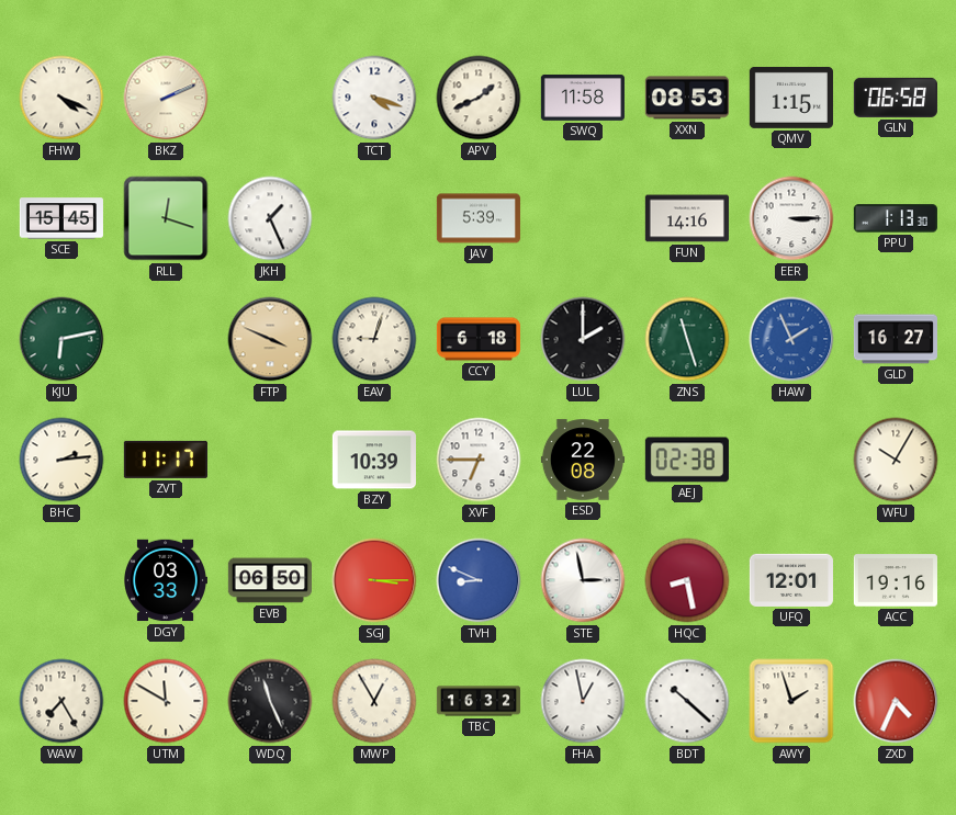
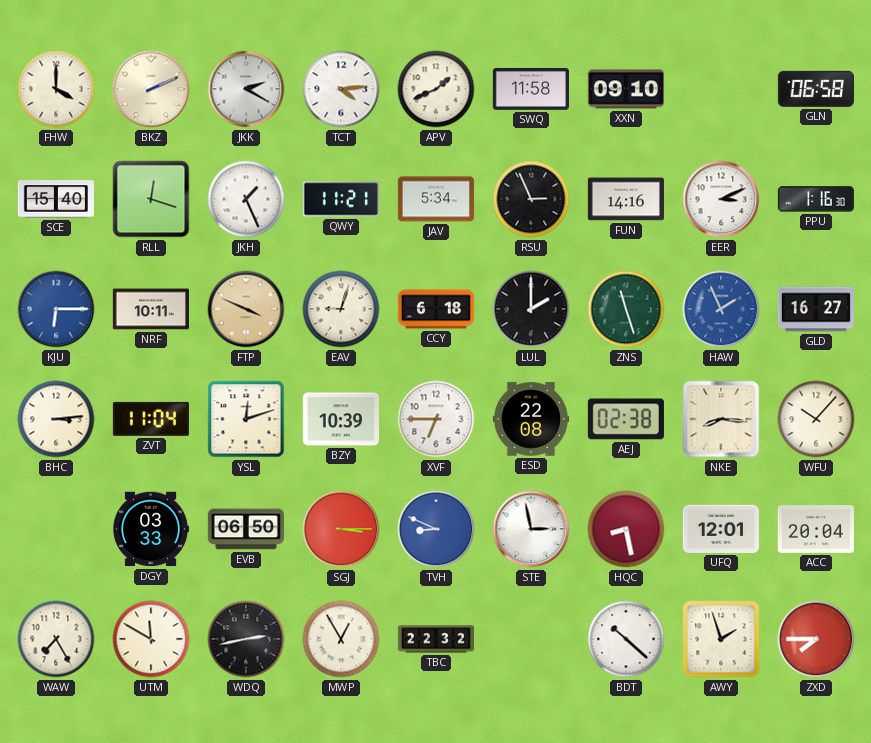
FHW: 4:19 -> 4:00 (56, 89)
JKK: none -> 2:20 (246, 89)
TCT: 4:18 -> 4:14 (341, 89)
XXN: 08:53 -> 09:10 (626, 89)
QMV: 1:15 -> none (791, 98)
SCE: 15:45 -> 15:40 (56, 199)
QWY: none -> 11:21 (341, 199)
JAV: 5:39 -> 5:34 (436, 199)
RSU: none -> 2:56 (531, 199)
EER: 3:15 -> 3:11 (721, 199)
PPU: 1:13 -> 1:16 (816, 199)
KJU: 6:13 -> 6:15 (56, 309)
KJU dial: green -> blue (56, 309)
NRF: none -> 10:11 (151, 309)
BHC: 2:14 -> 3:14 (56, 419)
ZVT: 11:17 -> 11:04 (151, 419)
YSL: none -> 12:12 (246, 419)
NKE: none -> 8:16 (721, 419)
WFU: 10:05 -> 10:07 (816, 419)
ACC: 19:16 -> 20:04 (816, 529)
WDQ: 11:26 -> 2:43 (246, 639)
TBC: 16:32 -> 22:32 (435, 639)
FHA: 12:58 -> none (583, 701)
ZXD: 4:34 -> 7:45 (816, 639)
